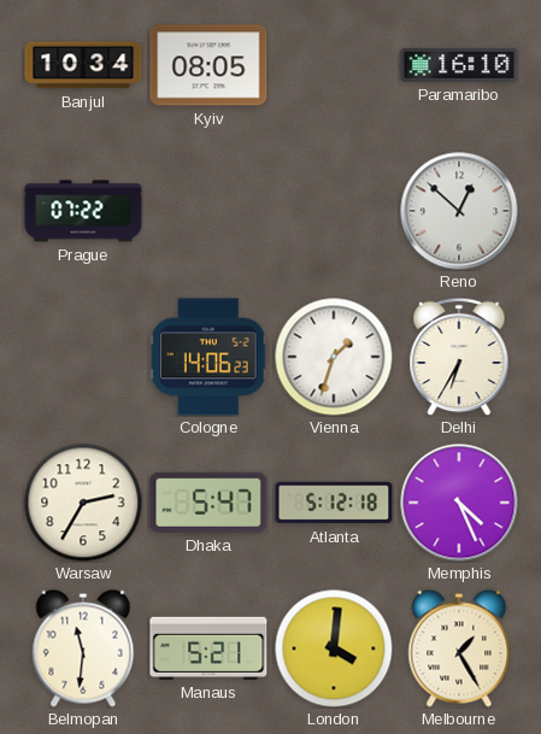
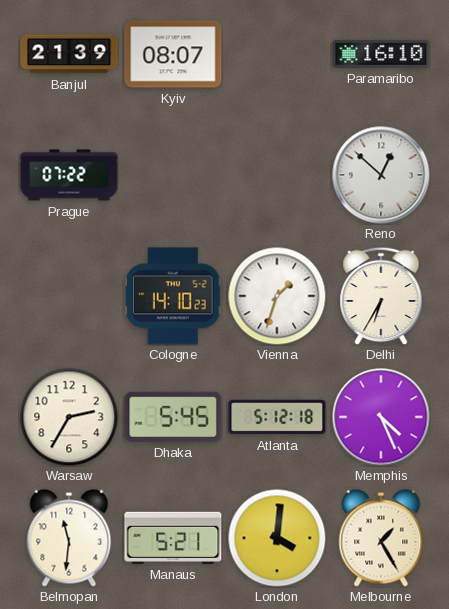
Banjul: 10:34 -> 21:39 (69, 54)
Kyiv: 08:05 -> 08:07 (173, 54)
Cologne: 14:06 -> 14:10 (174, 296)
Dhaka: 5:47 -> 5:45 (173, 417)
